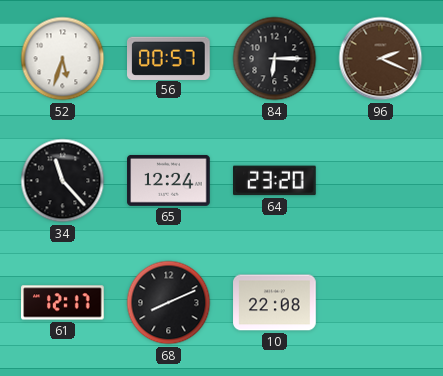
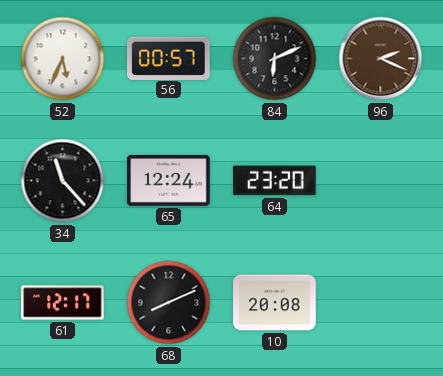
52: 5:33 -> 5:34 (63, 59)
84: 6:15 -> 6:11 (275, 59)
10: 22:08 -> 20:08 (275, 303)
